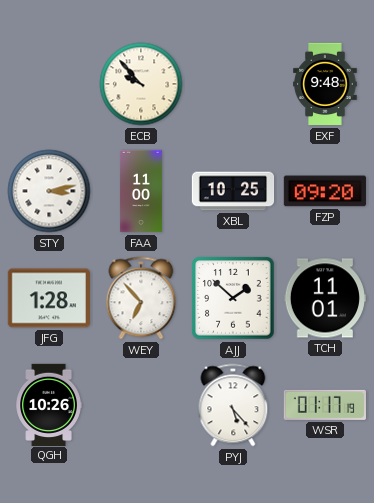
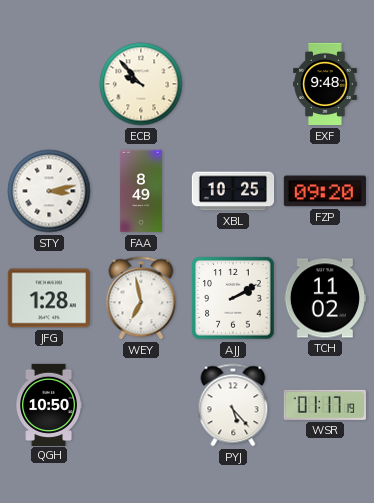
FAA: 11:00 -> 8:49 (141, 191)
WEY: 6:53 -> 6:58 (141, 298)
AJJ: 1:52 -> 2:10 (233, 298)
TCH: 11:01 -> 11:02 (324, 298)
QGH: 10:26 -> 10:50 (49, 404)
